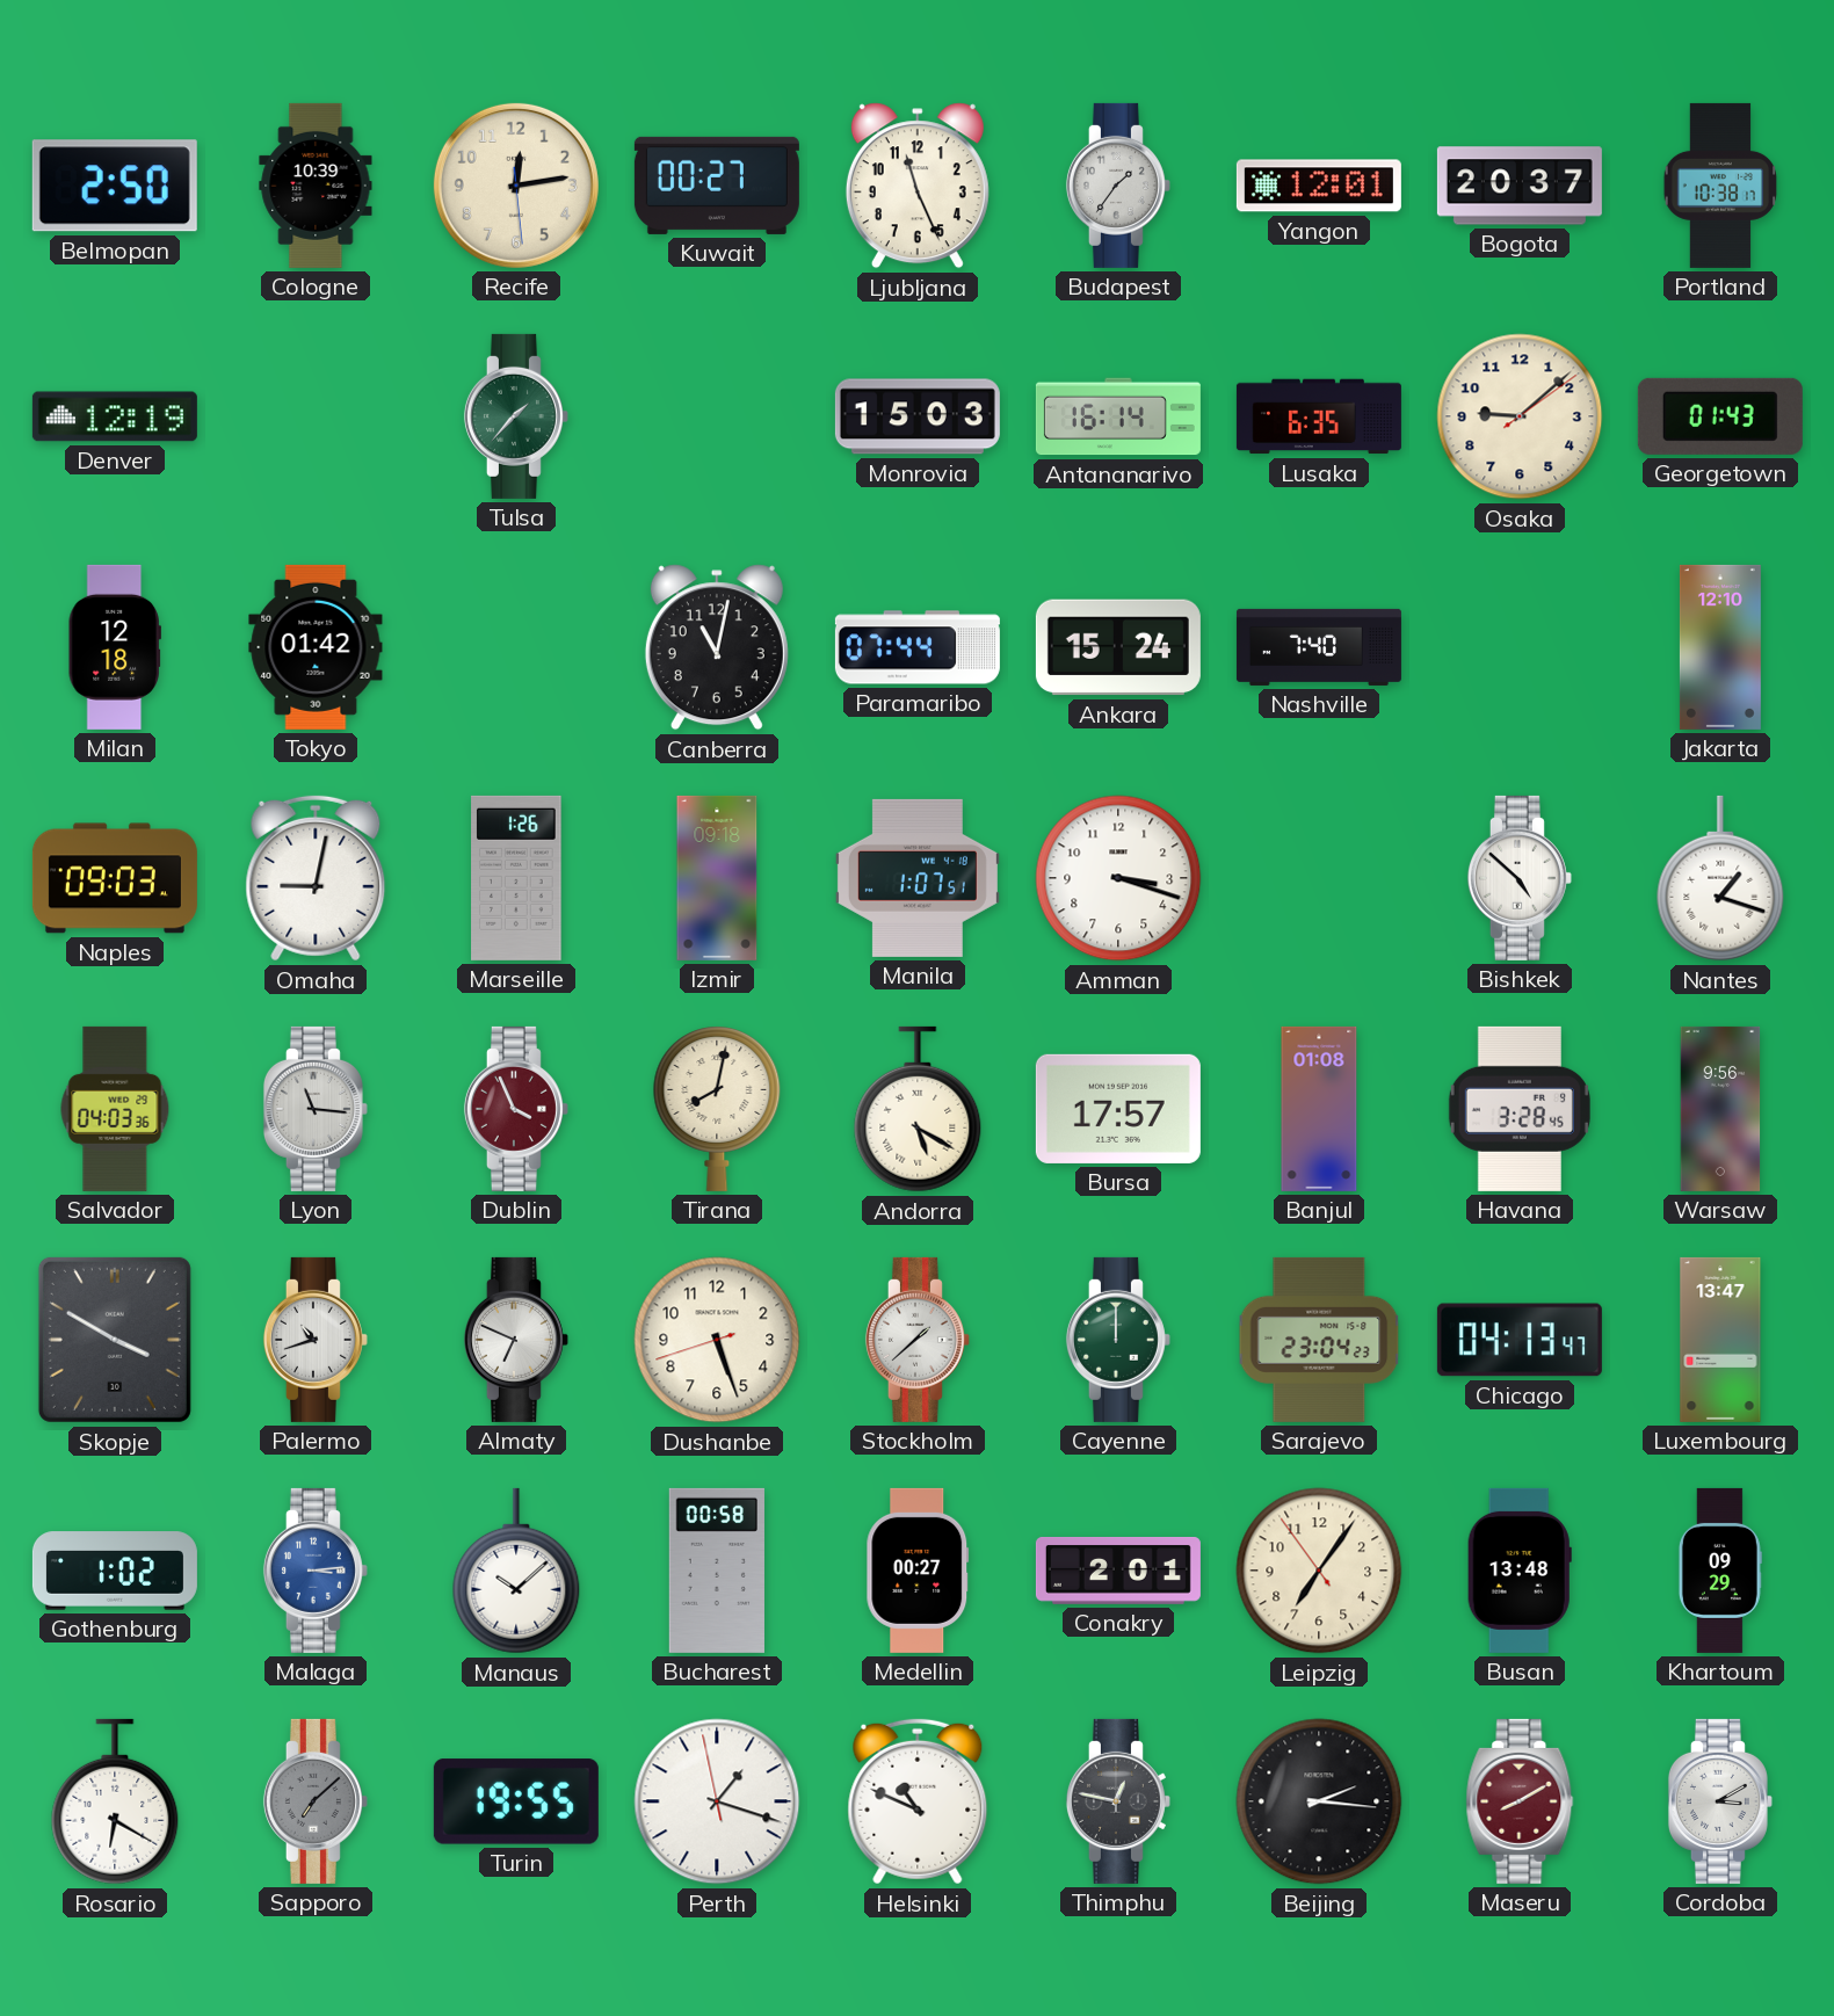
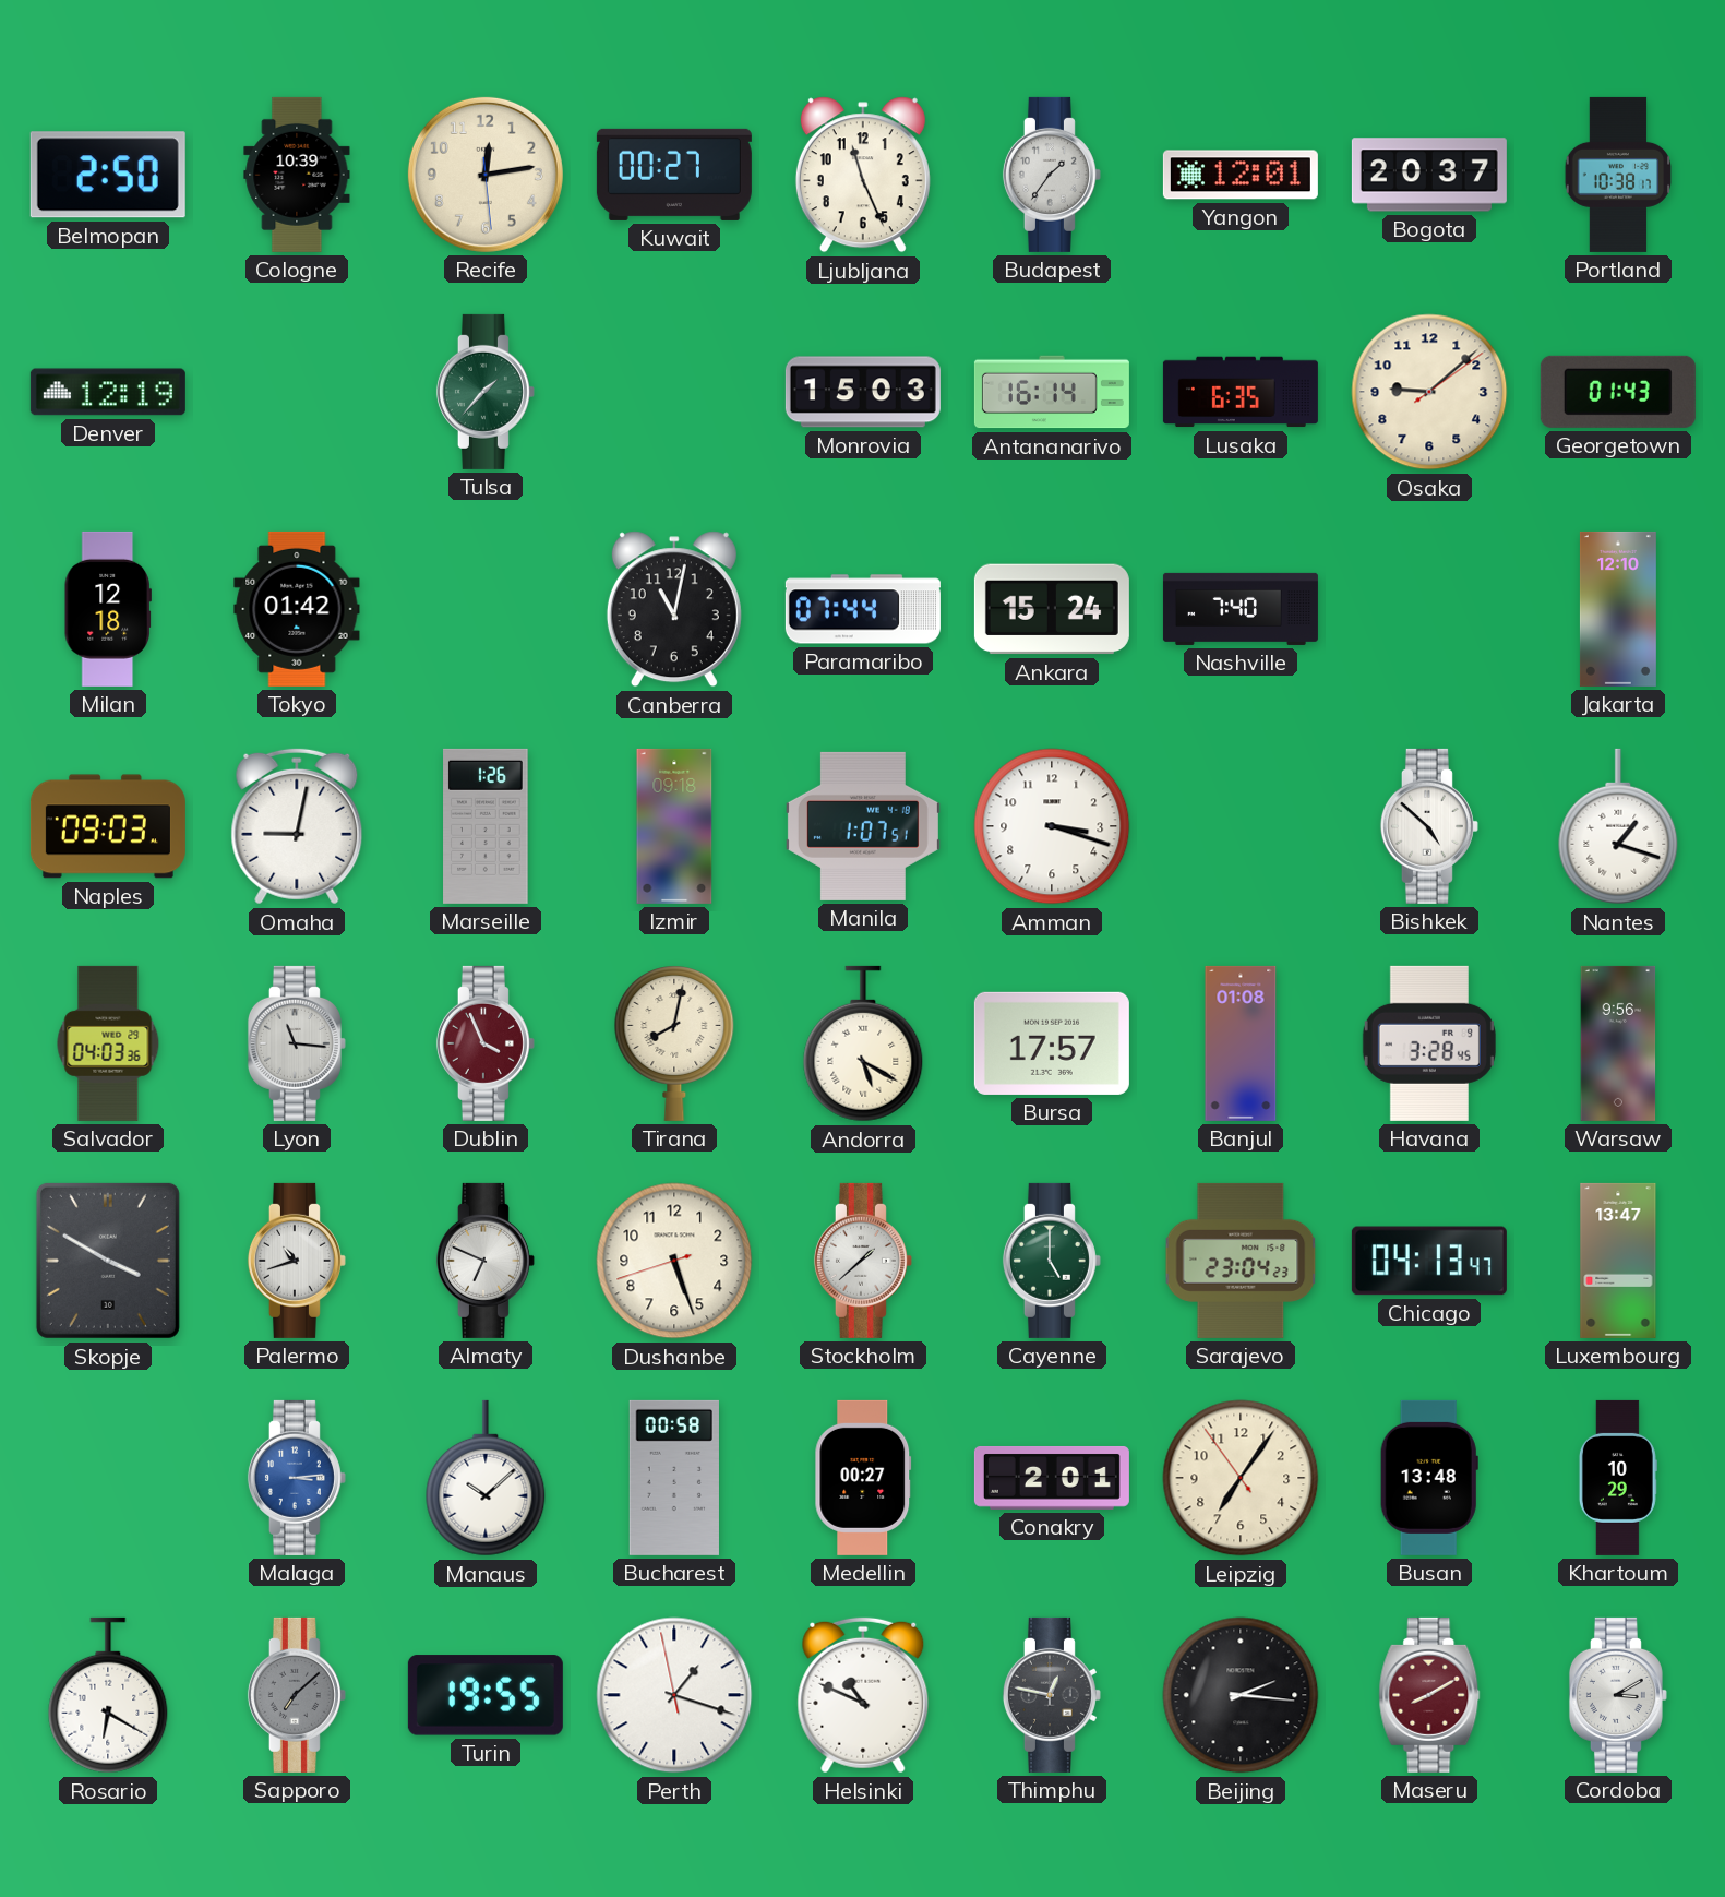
Cayenne: 12:00 -> 5:00 (1052, 1261)
Gothenburg: 1:02 -> none (115, 1571)
Khartoum: 09:29 -> 10:29 (1618, 1478)
